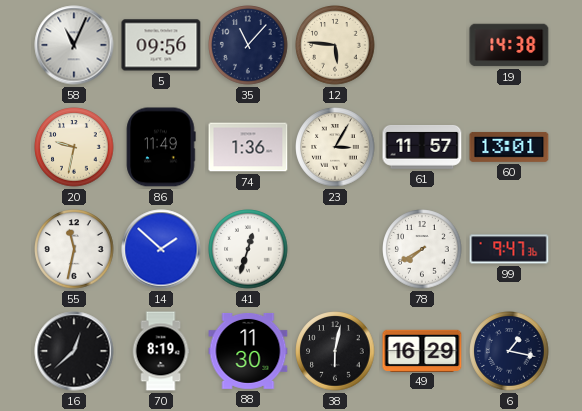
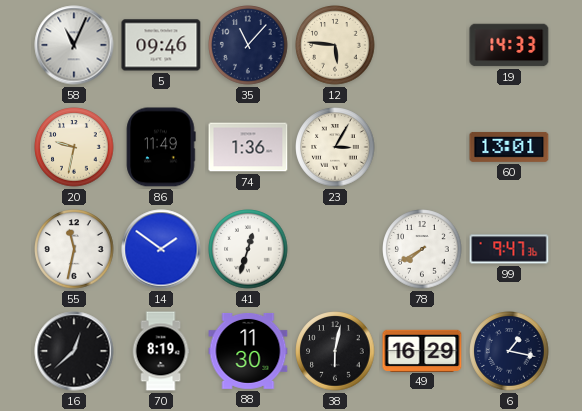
5: 09:56 -> 09:46 (161, 45)
19: 14:38 -> 14:33 (509, 45)
61: 11:57 -> none (422, 147)
14: 1:52 -> 1:51 (161, 249)
